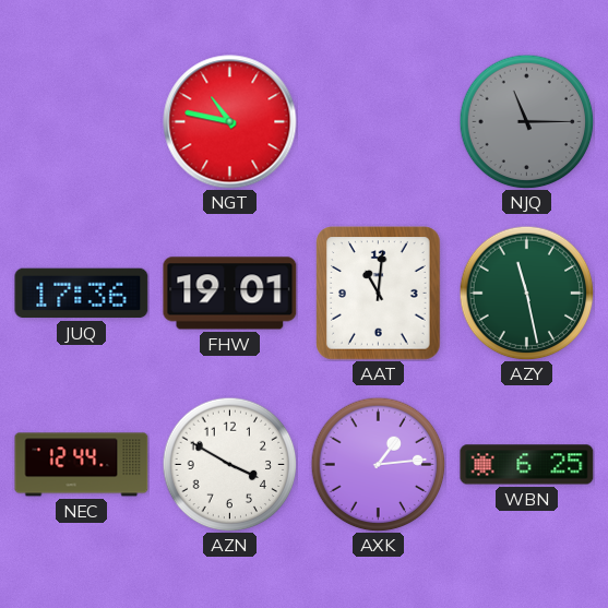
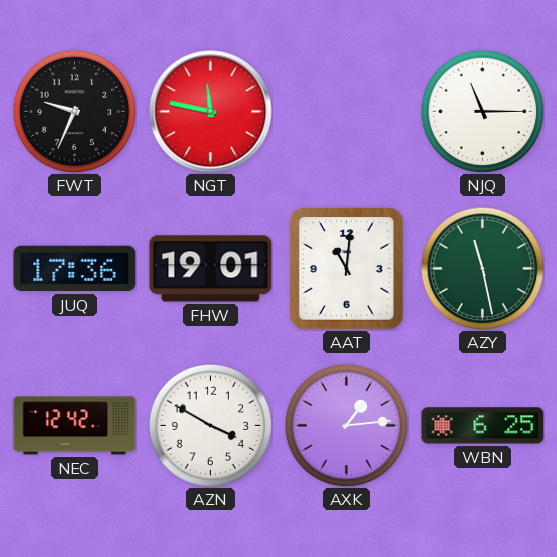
FWT: none -> 9:34 (74, 111)
NGT: 10:47 -> 11:47 (211, 112)
NJQ dial: grey -> white (482, 111)
NEC: 12:44 -> 12:42 (75, 426)
